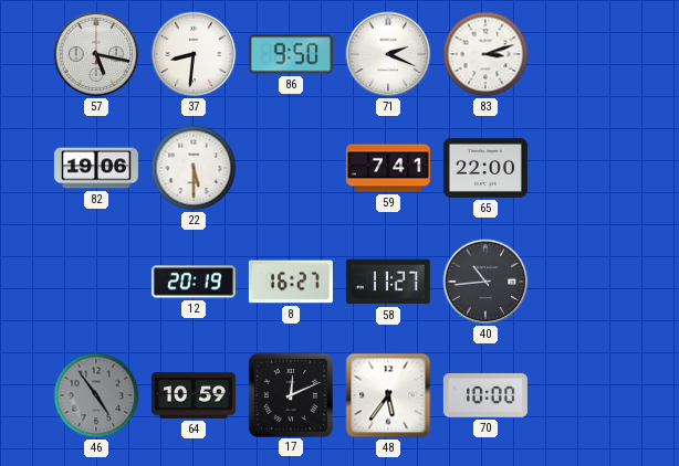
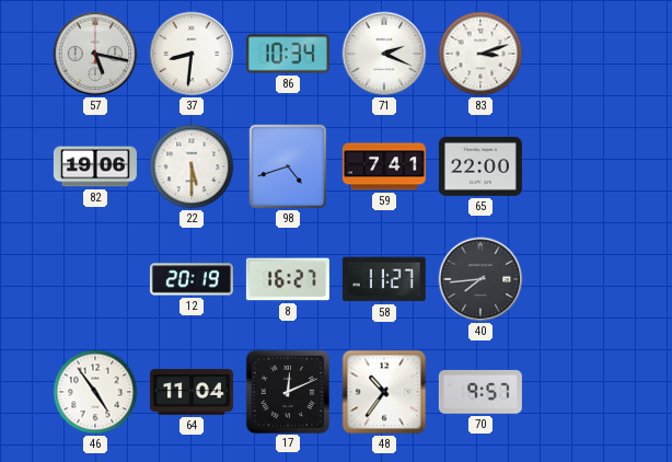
86: 9:50 -> 10:34 (288, 54)
98: none -> 4:42 (288, 166)
40: 10:44 -> 7:44 (480, 279)
46 dial: grey -> white (95, 392)
64: 10:59 -> 11:04 (192, 392)
48: 5:36 -> 10:36 (384, 392)
70: 10:00 -> 9:57 (480, 392)
